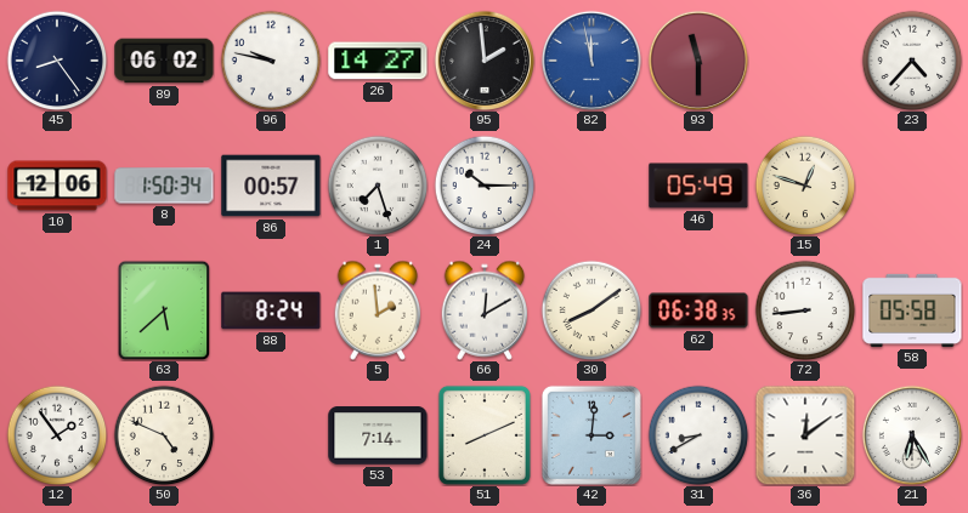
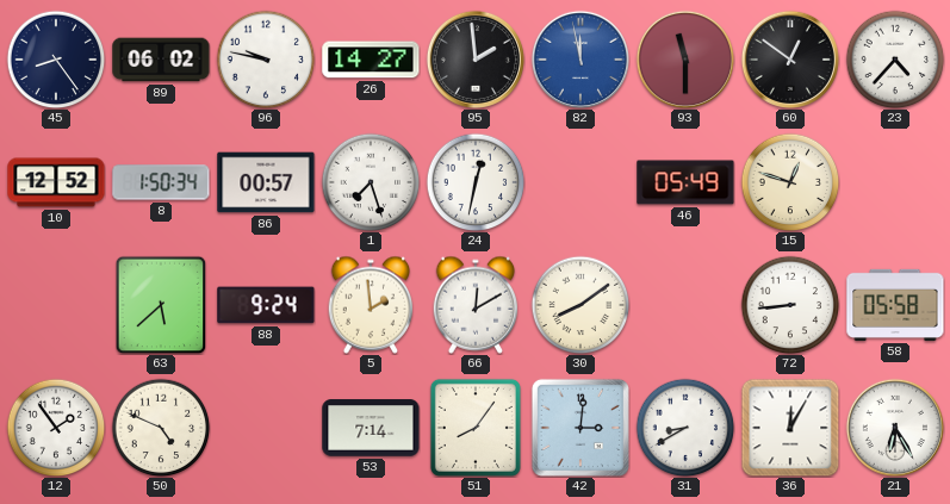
60: none -> 12:51 (790, 60)
10: 12:06 -> 12:52 (56, 182)
24: 10:15 -> 12:32 (476, 182)
88: 8:24 -> 9:24 (266, 305)
62: 06:38 -> none (698, 310)
51: 8:11 -> 8:06 (476, 428)
36: 12:09 -> 12:05 (790, 428)
